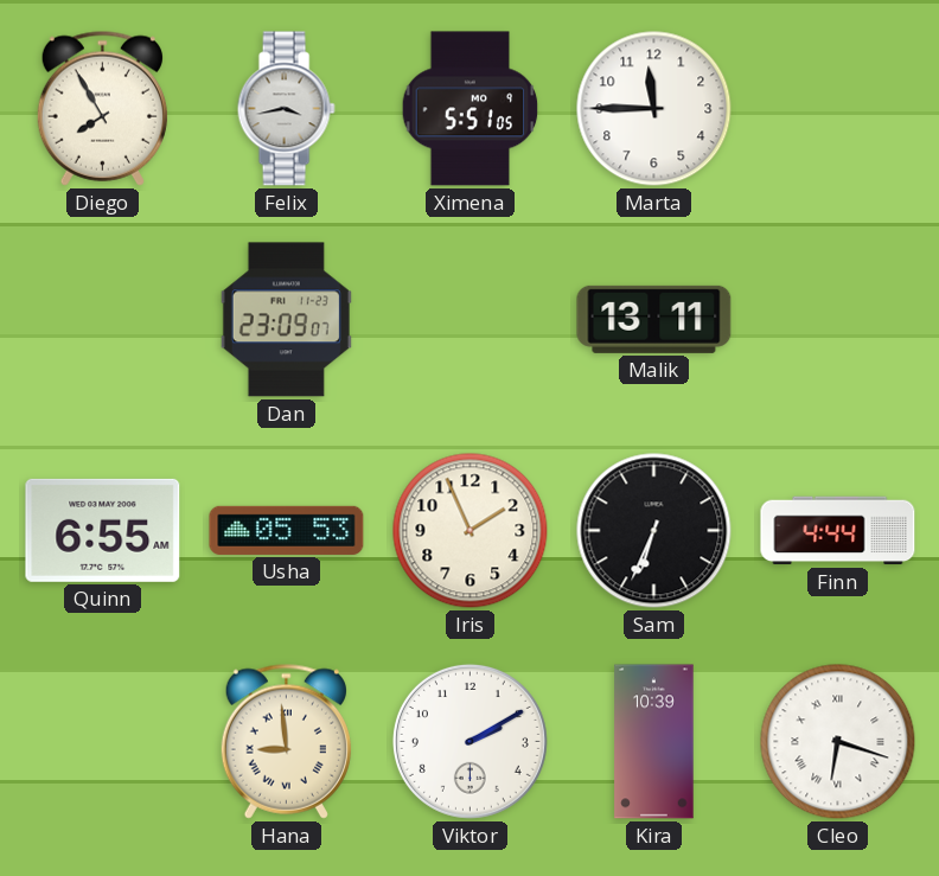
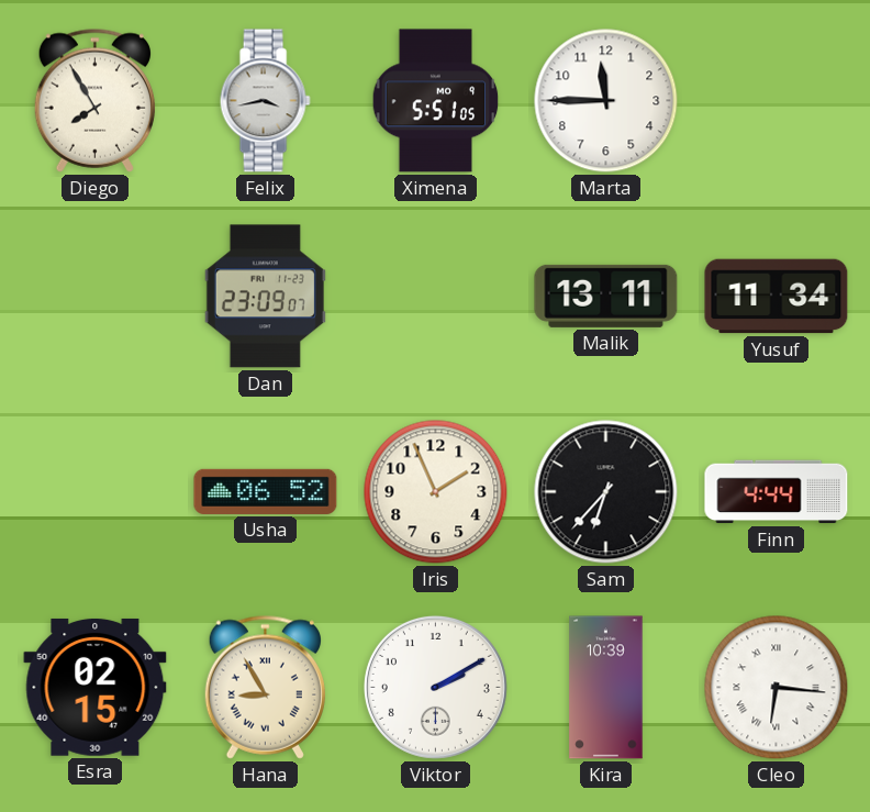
Yusuf: none -> 11:34 (777, 297)
Quinn: 6:55 -> none (103, 530)
Usha: 05:53 -> 06:52 (266, 491)
Sam: 6:34 -> 6:37 (606, 492)
Esra: none -> 02:15 (96, 688)
Hana: 8:59 -> 8:55 (265, 687)
Cleo: 6:18 -> 6:16 (777, 688)
